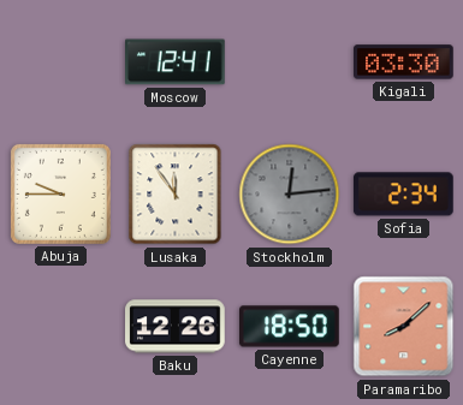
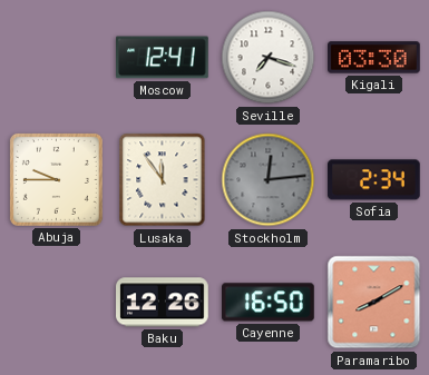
Seville: none -> 7:18 (269, 58)
Cayenne: 18:50 -> 16:50 (269, 303)
Paramaribo: 8:08 -> 8:10 (374, 303)
